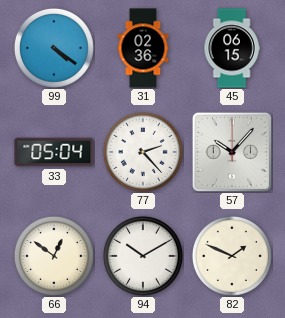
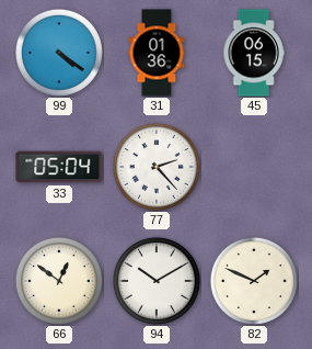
31: 02:36 -> 01:36 (157, 53)
57: 10:07 -> none (232, 152)
